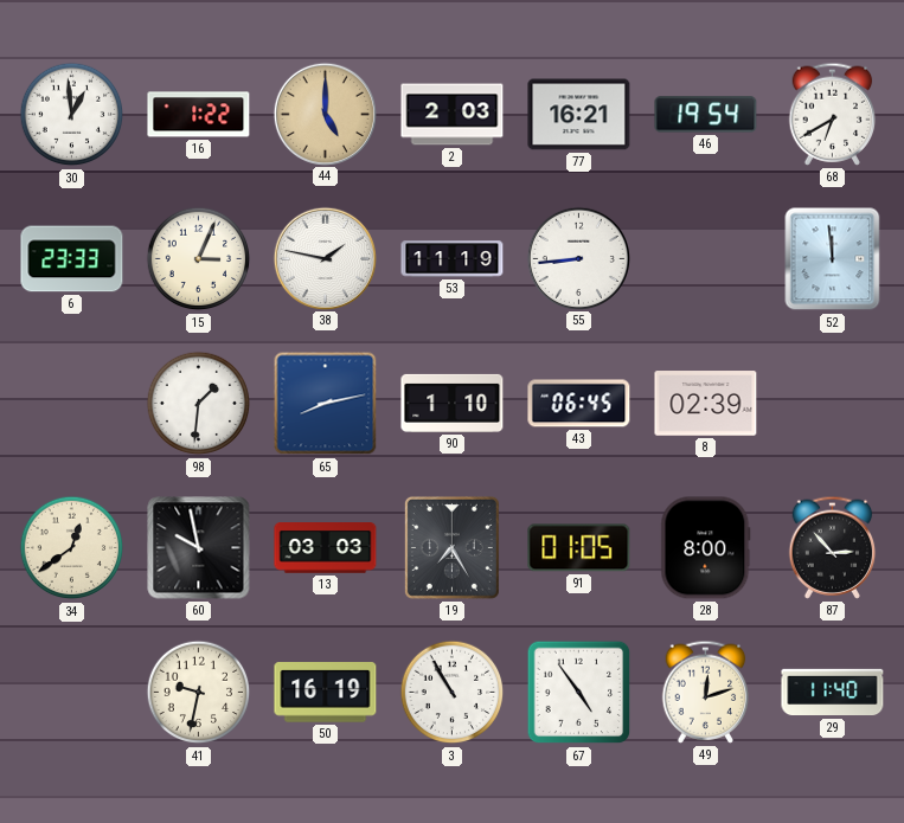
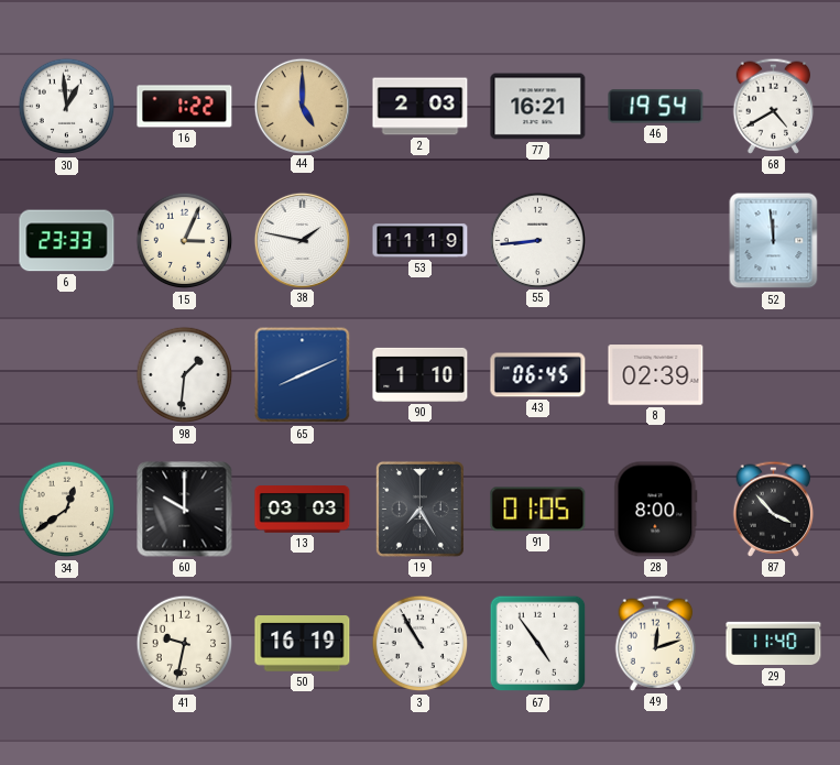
68: 6:40 -> 4:40 (774, 106)
65: 8:13 -> 8:11 (303, 375)
60: 9:58 -> 10:00 (185, 510)
87: 2:53 -> 3:53 (774, 509)
